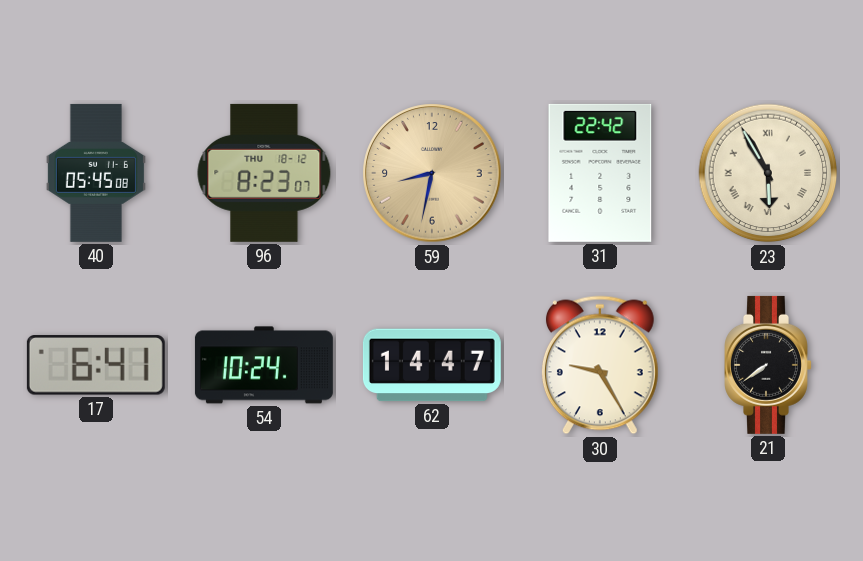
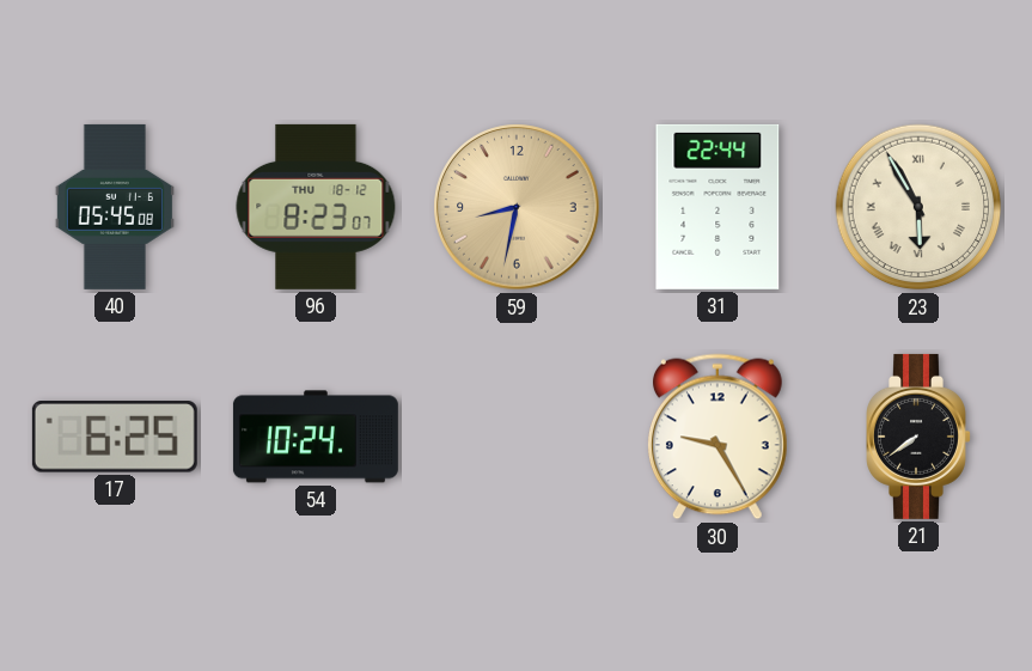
31: 22:42 -> 22:44 (717, 207)
17: 6:41 -> 6:25 (115, 437)
62: 14:47 -> none (432, 365)
